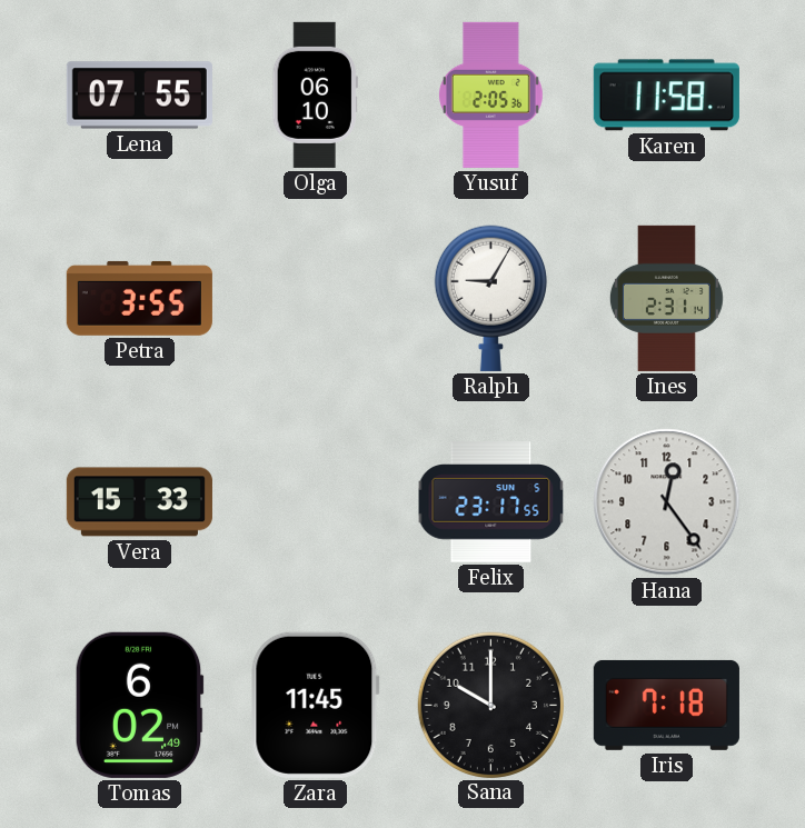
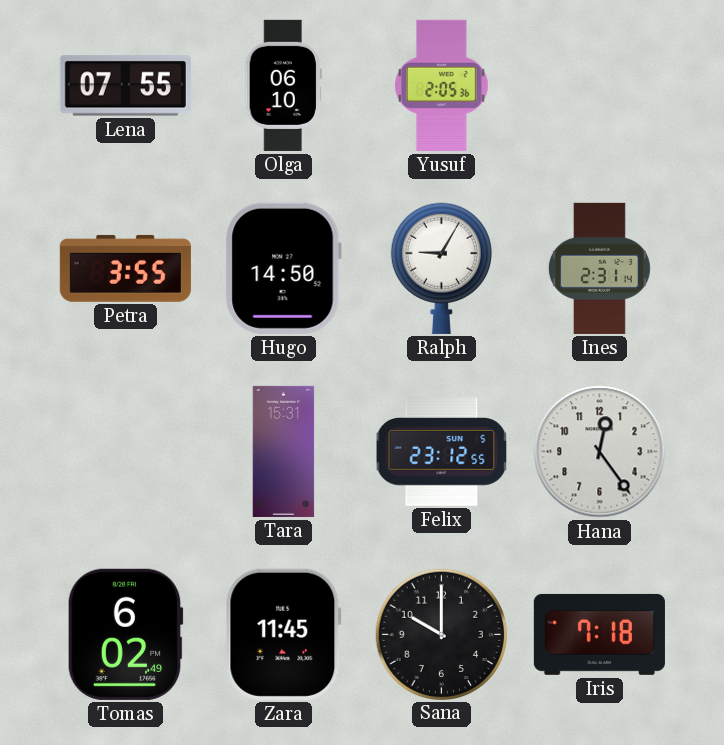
Karen: 11:58 -> none (666, 96)
Hugo: none -> 14:50 (283, 268)
Vera: 15:33 -> none (139, 502)
Tara: none -> 15:31 (284, 451)
Felix: 23:17 -> 23:12 (442, 452)
